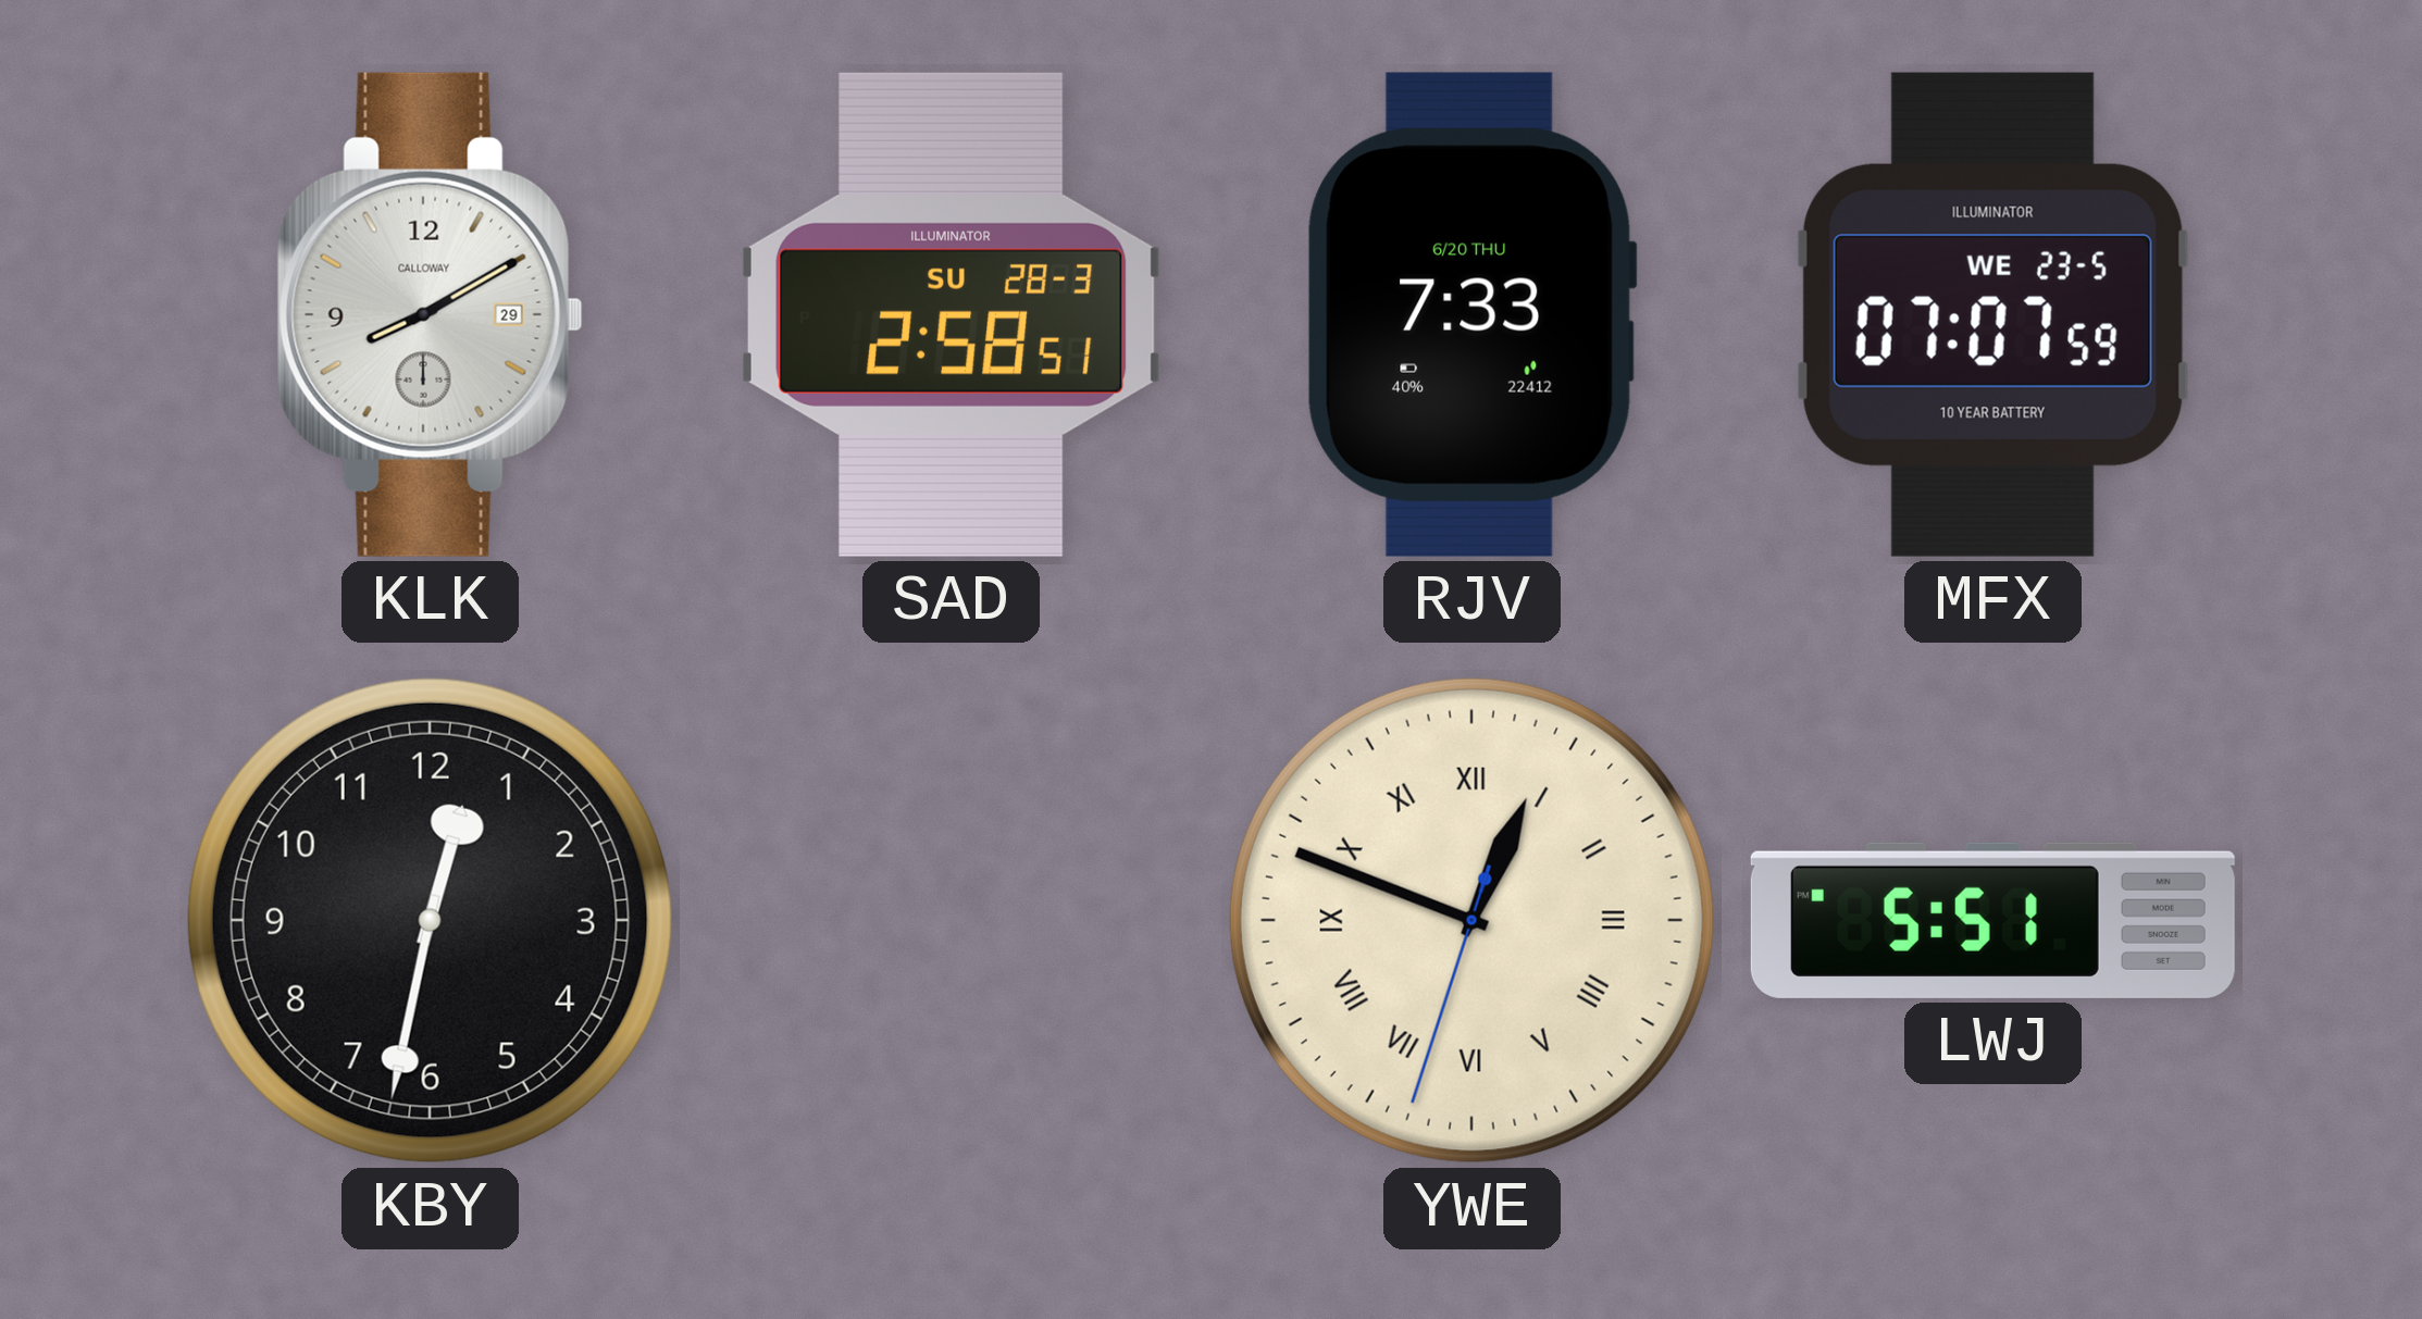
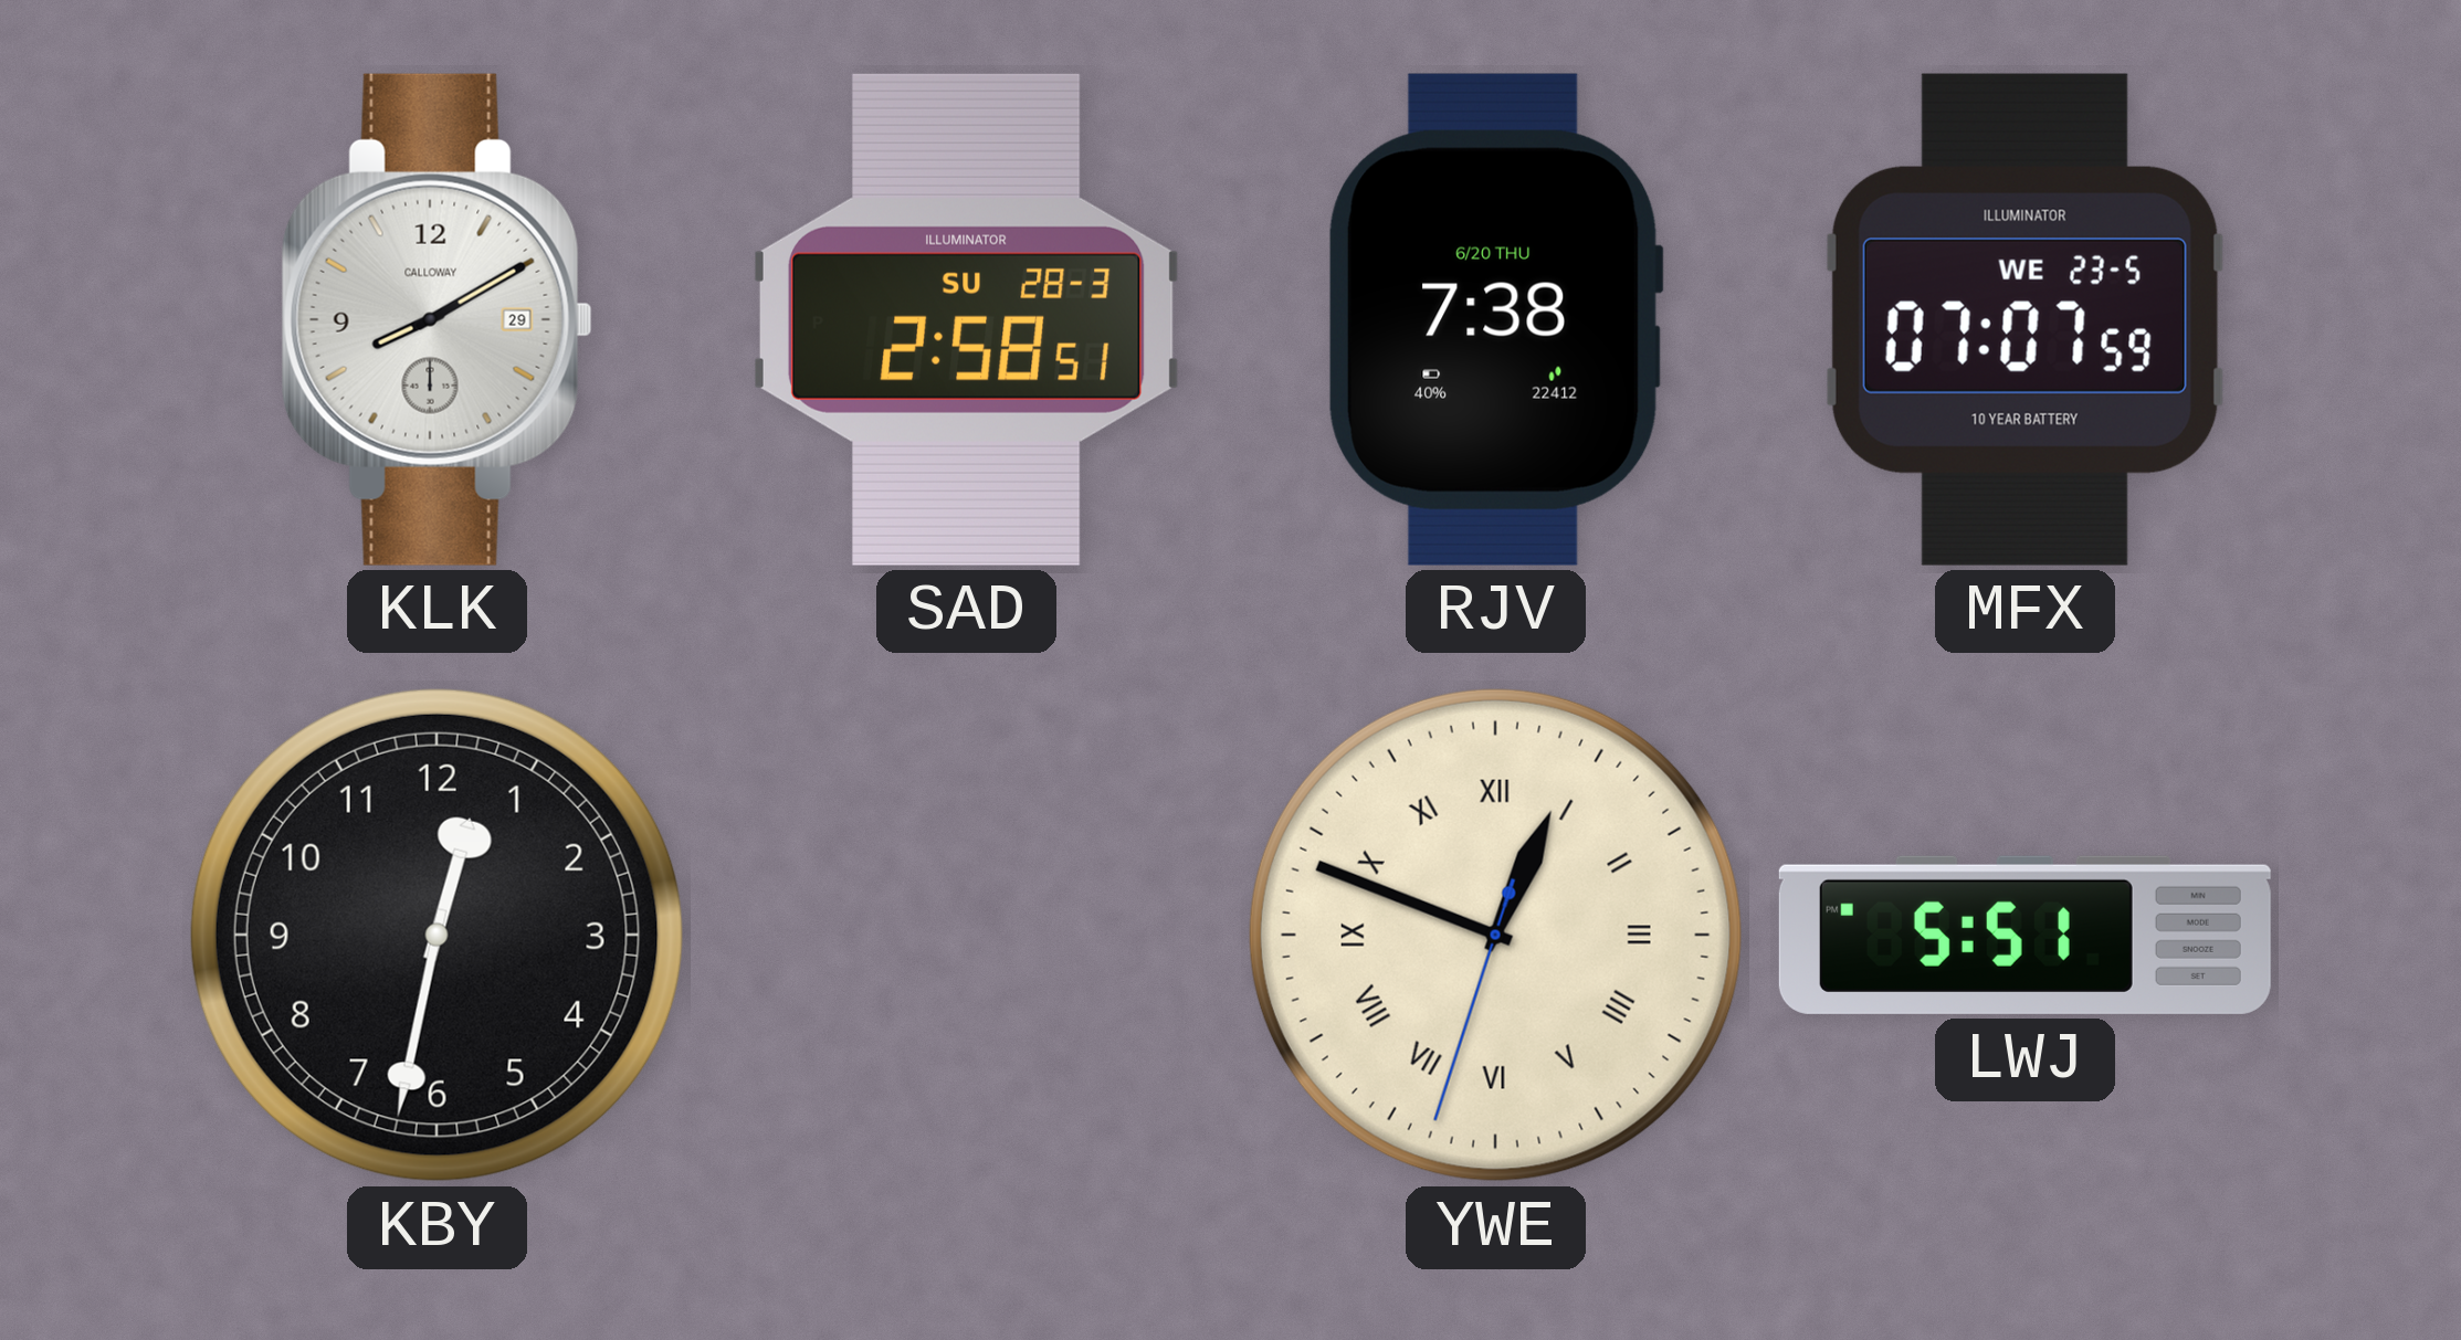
RJV: 7:33 -> 7:38 (1496, 319)
